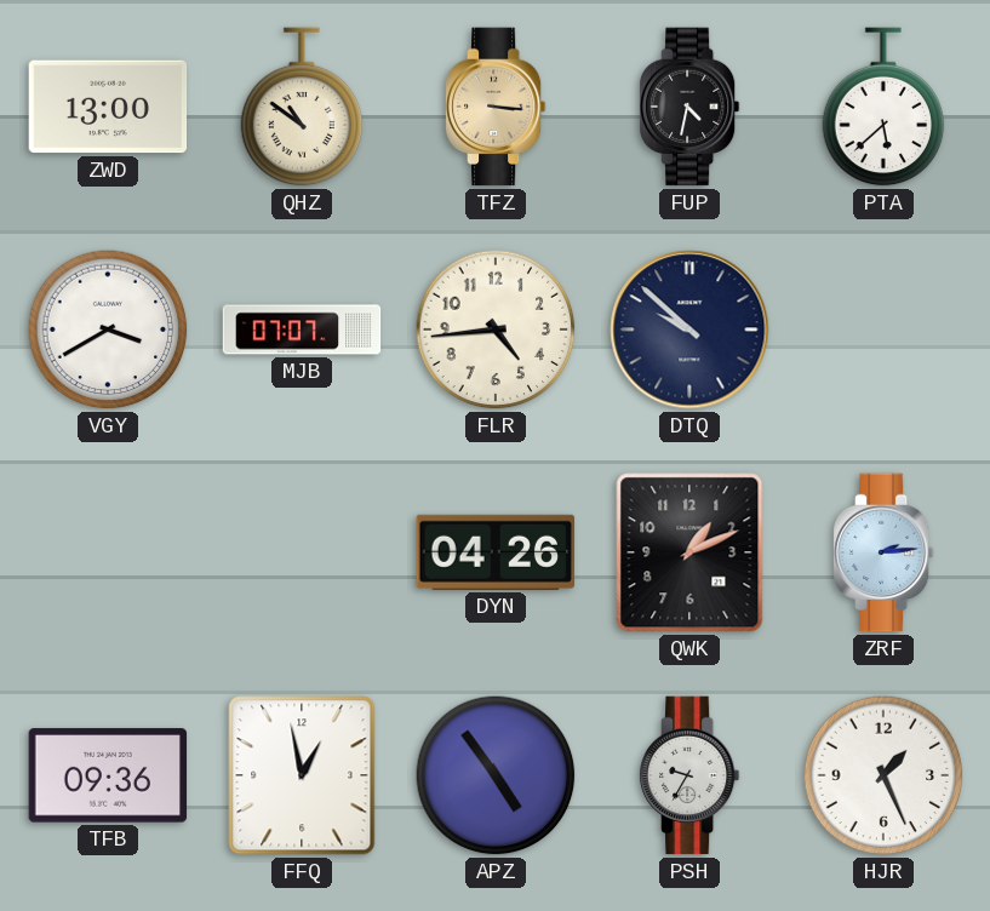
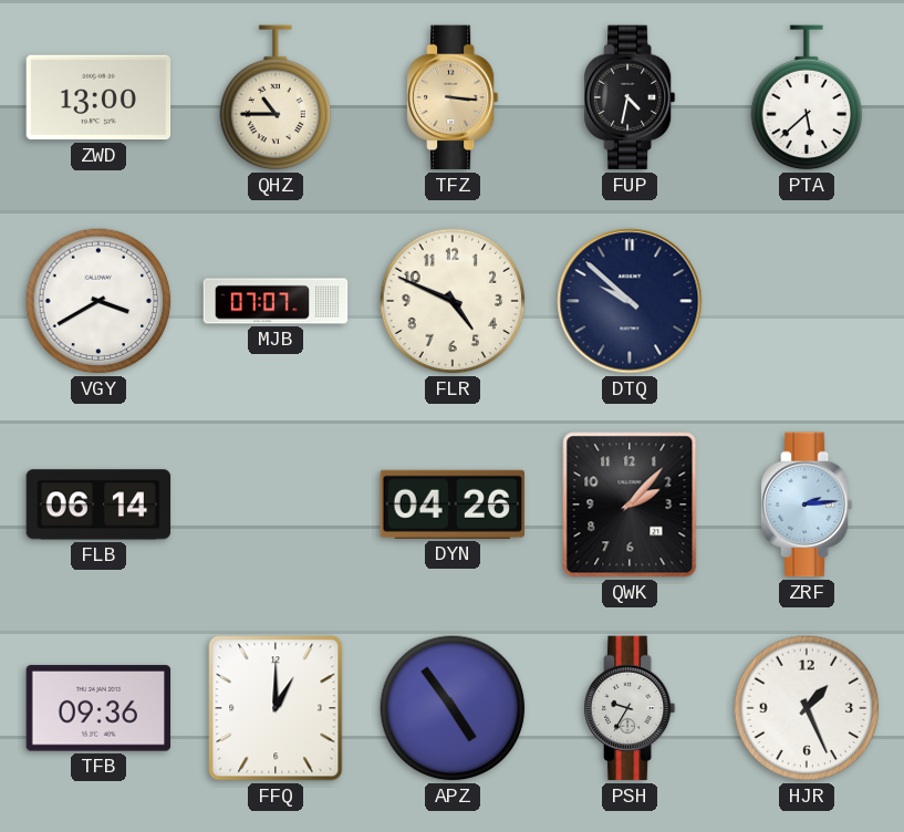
QHZ: 10:51 -> 10:45 (276, 97)
FLR: 4:44 -> 4:49 (453, 301)
FLB: none -> 06:14 (98, 505)
QWK: 1:11 -> 2:07 (630, 505)
FFQ: 12:58 -> 1:00 (276, 708)
